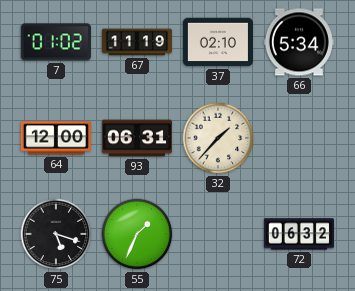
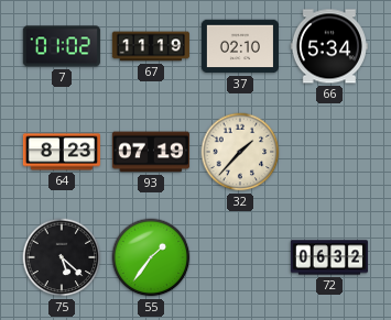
64: 12:00 -> 8:23 (62, 152)
93: 06:31 -> 07:19 (151, 152)
75: 5:18 -> 5:22 (62, 257)
55: 1:34 -> 1:36 (151, 257)
